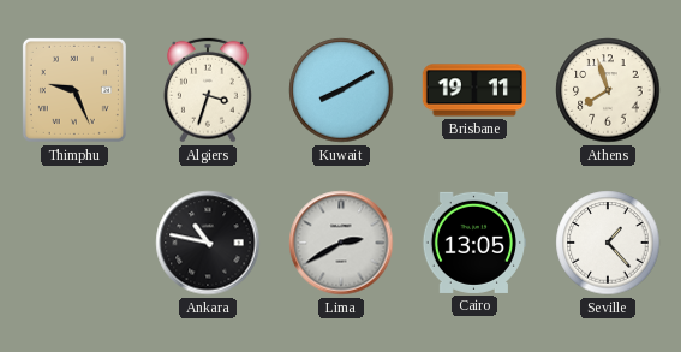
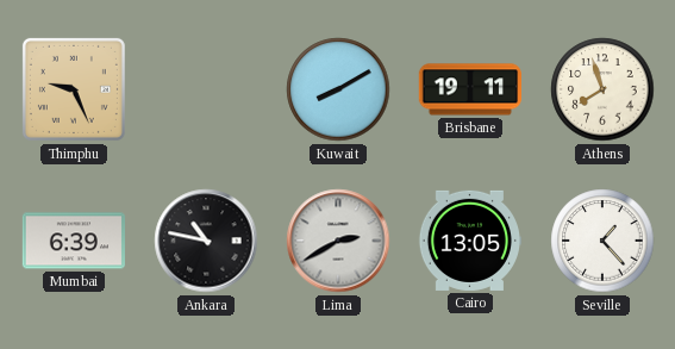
Algiers: 3:33 -> none (208, 90)
Mumbai: none -> 6:39 (73, 241)
